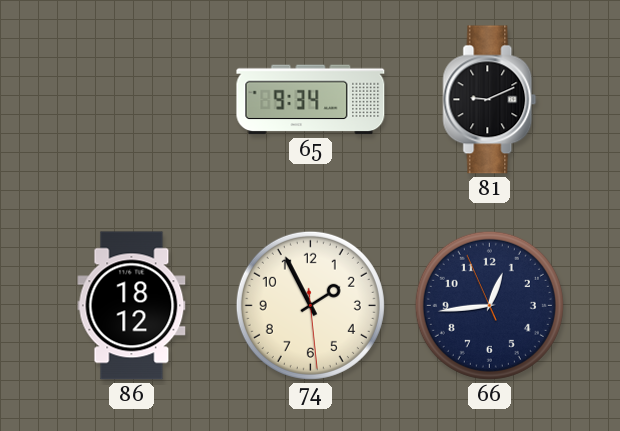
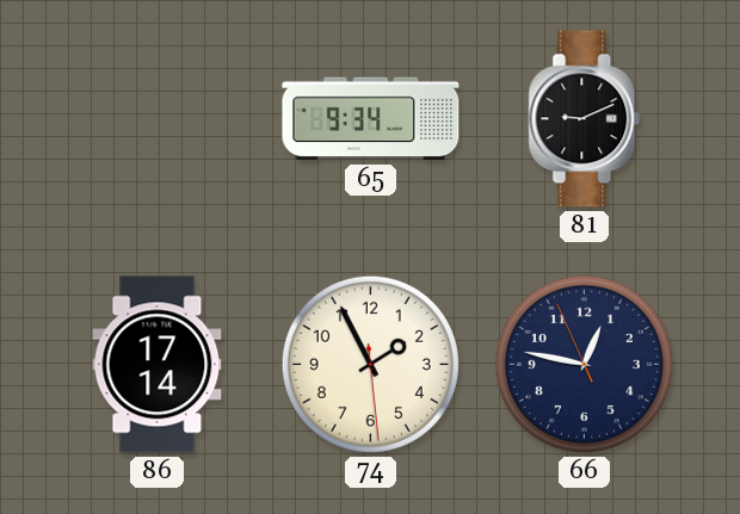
86: 18:12 -> 17:14 (158, 365)
66: 12:43 -> 12:46 (584, 364)
